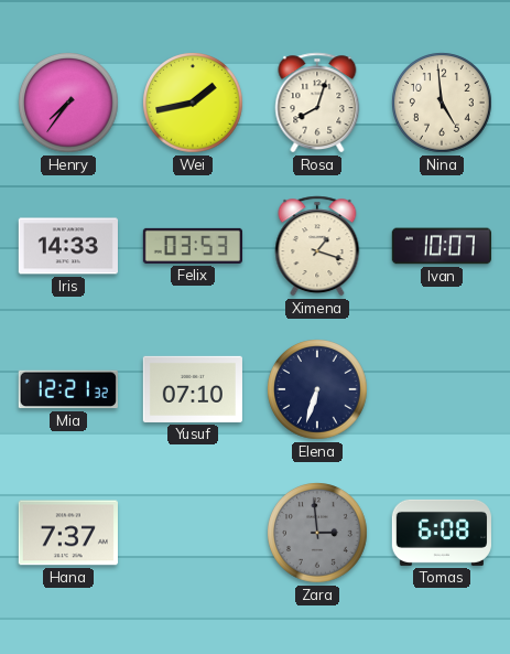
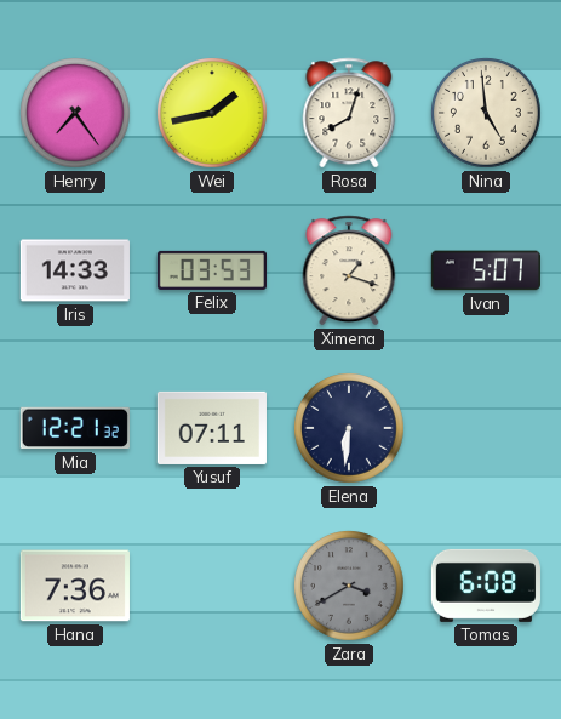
Henry: 7:36 -> 7:24 (75, 113)
Ivan: 10:07 -> 5:07 (486, 270)
Yusuf: 07:10 -> 07:11 (212, 428)
Elena: 6:33 -> 6:31 (349, 428)
Hana: 7:37 -> 7:36 (75, 586)
Zara: 2:59 -> 3:40 (349, 586)
